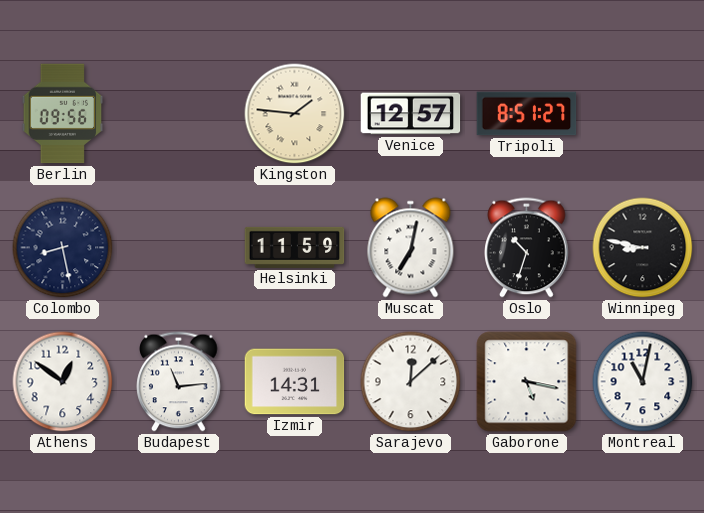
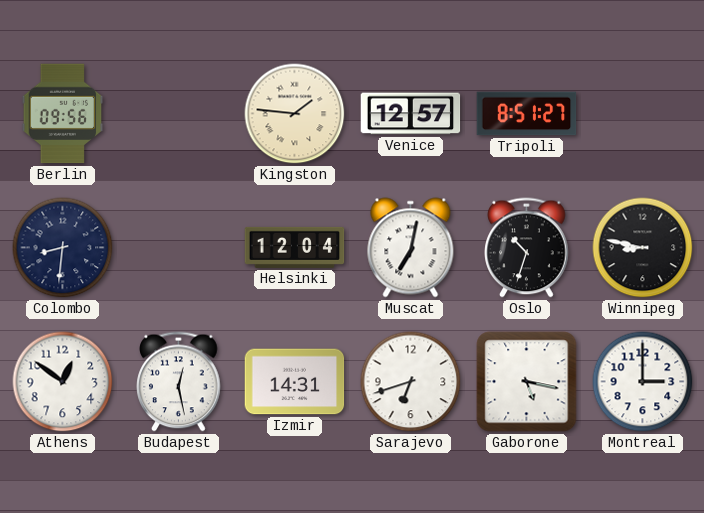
Colombo: 8:28 -> 8:31 (63, 248)
Helsinki: 11:59 -> 12:04 (295, 247)
Budapest: 11:14 -> 12:28 (179, 382)
Sarajevo: 12:08 -> 6:42 (411, 382)
Montreal: 11:02 -> 3:00 (643, 382)
